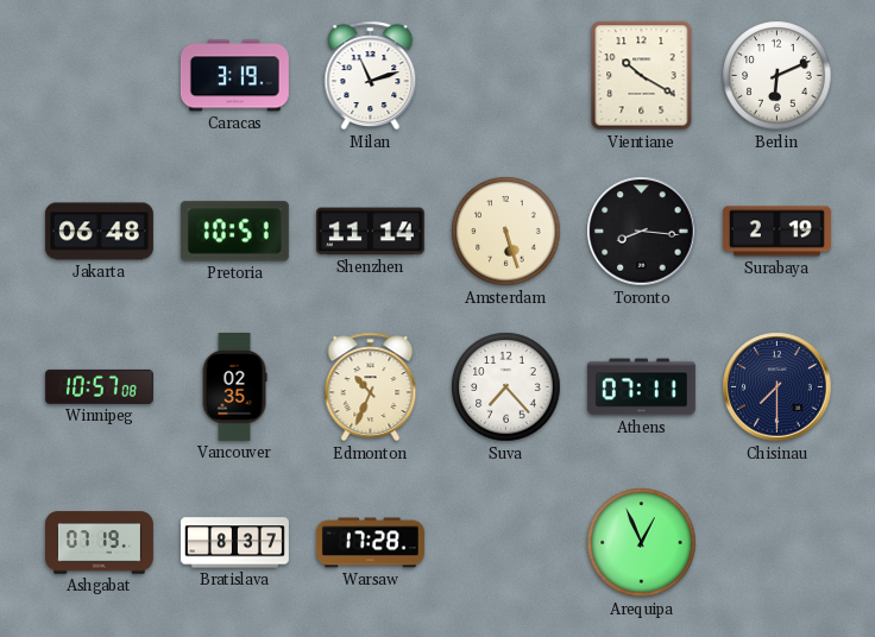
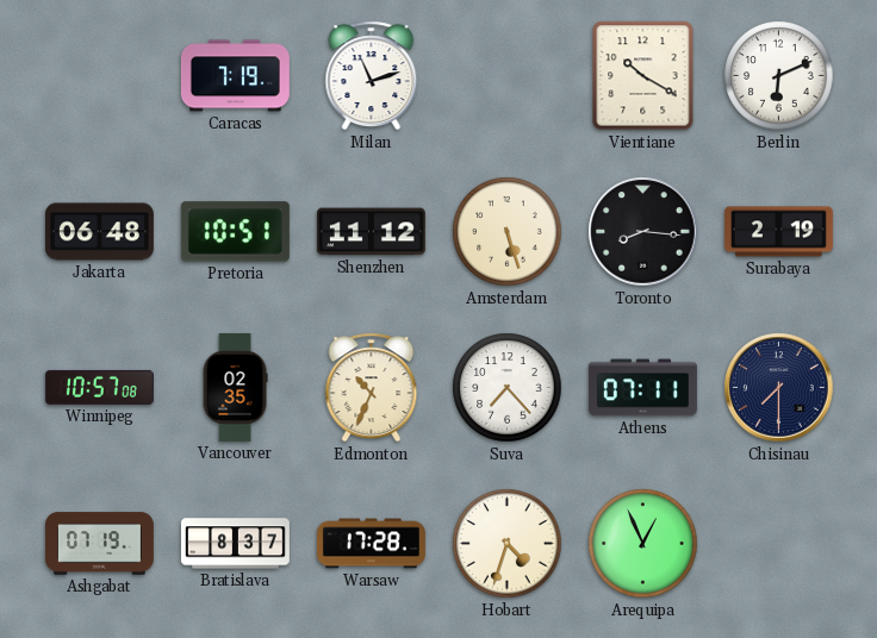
Caracas: 3:19 -> 7:19 (235, 76)
Shenzhen: 11:14 -> 11:12 (371, 232)
Hobart: none -> 4:33 (508, 544)
